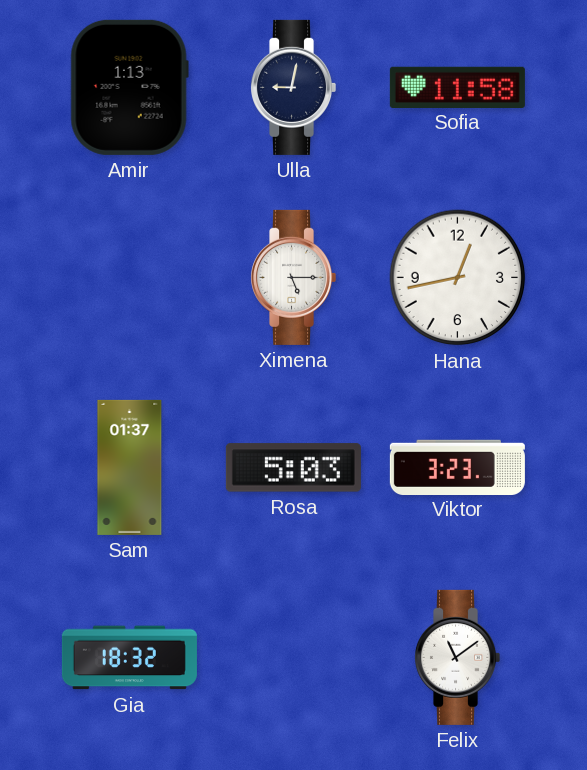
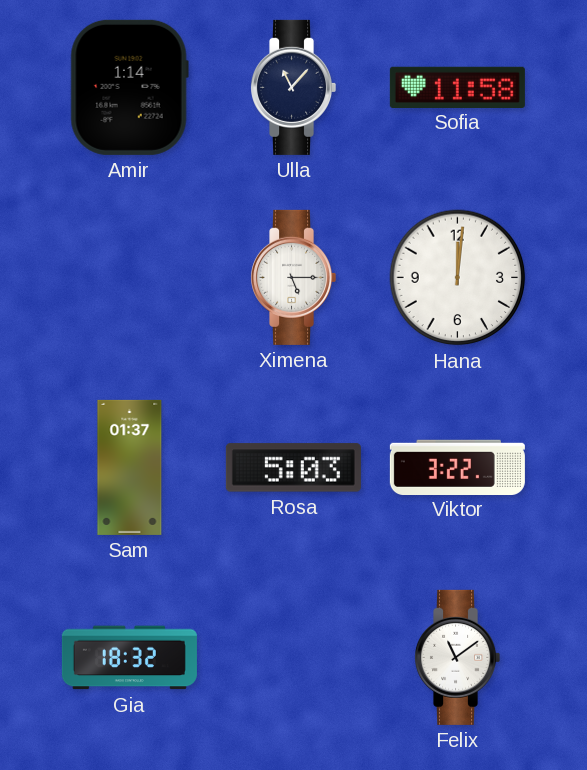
Amir: 1:13 -> 1:14 (129, 87)
Ulla: 9:02 -> 11:07 (294, 87)
Hana: 12:43 -> 12:01 (458, 278)
Viktor: 3:23 -> 3:22 (457, 467)
